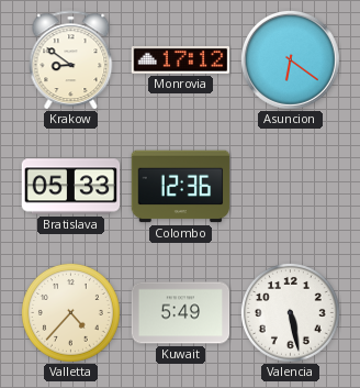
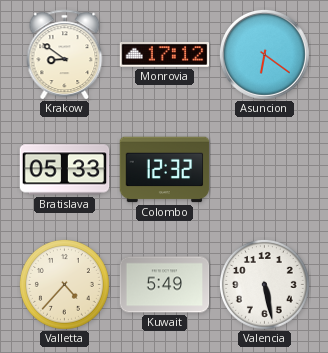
Colombo: 12:36 -> 12:32 (165, 170)
